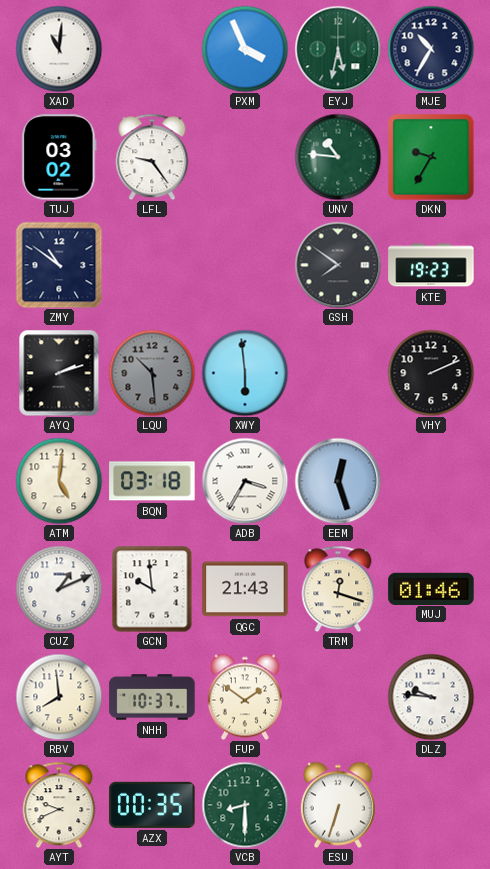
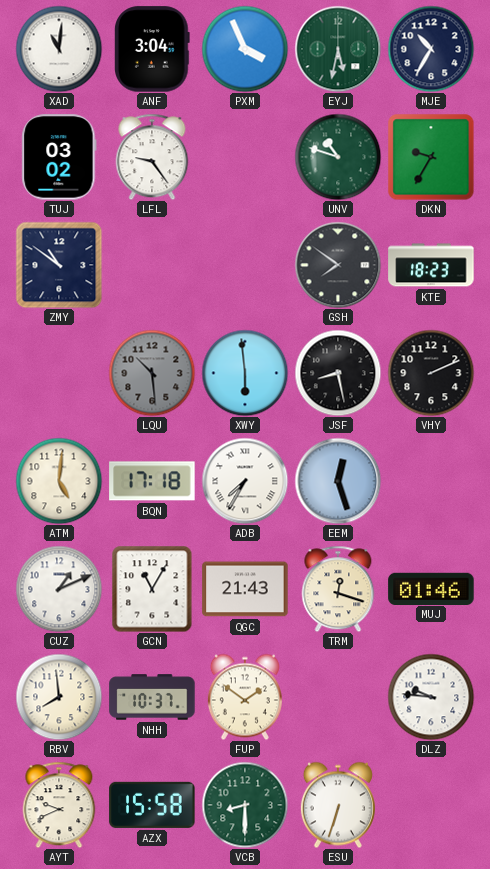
ANF: none -> 3:04 (153, 49)
UNV: 10:46 -> 10:48 (338, 157)
KTE: 19:23 -> 18:23 (431, 265)
AYQ: 2:12 -> none (59, 373)
JSF: none -> 8:28 (338, 373)
BQN: 03:18 -> 17:18 (152, 481)
ADB: 3:35 -> 7:35 (245, 481)
GCN: 9:59 -> 11:05 (152, 589)
AZX: 00:35 -> 15:58 (152, 805)
